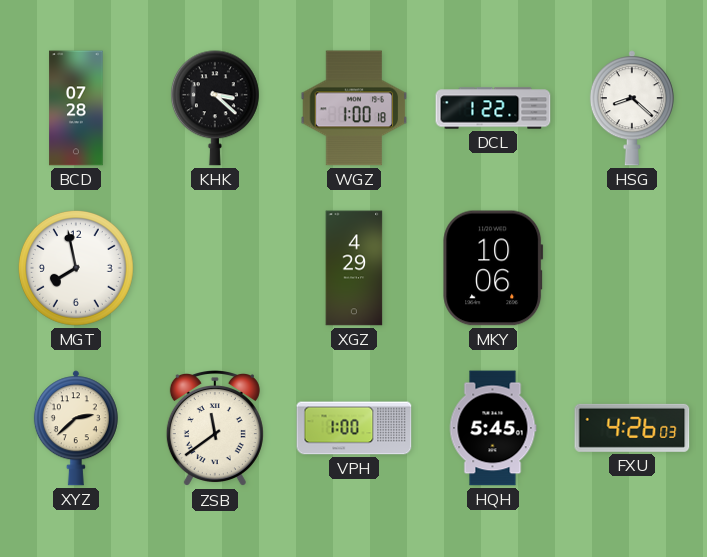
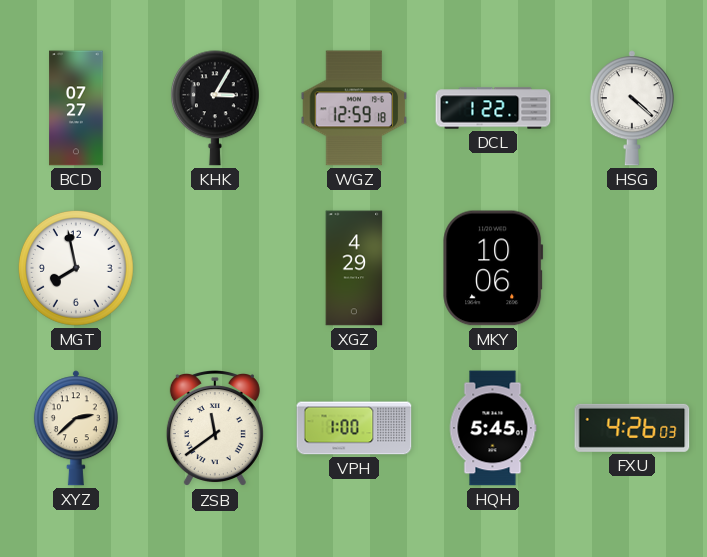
BCD: 07:28 -> 07:27 (76, 108)
KHK: 3:22 -> 3:05 (215, 108)
WGZ: 1:00 -> 12:59 (354, 108)
HSG: 8:22 -> 4:22 (632, 108)
